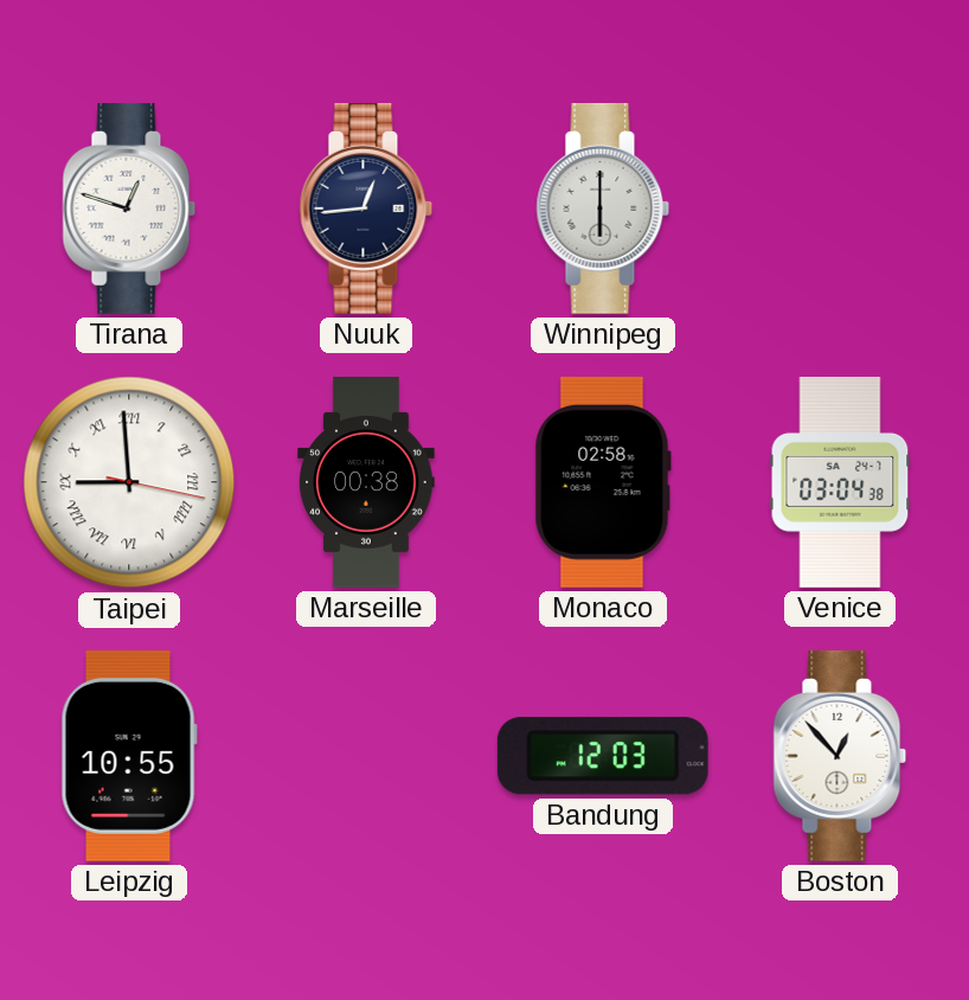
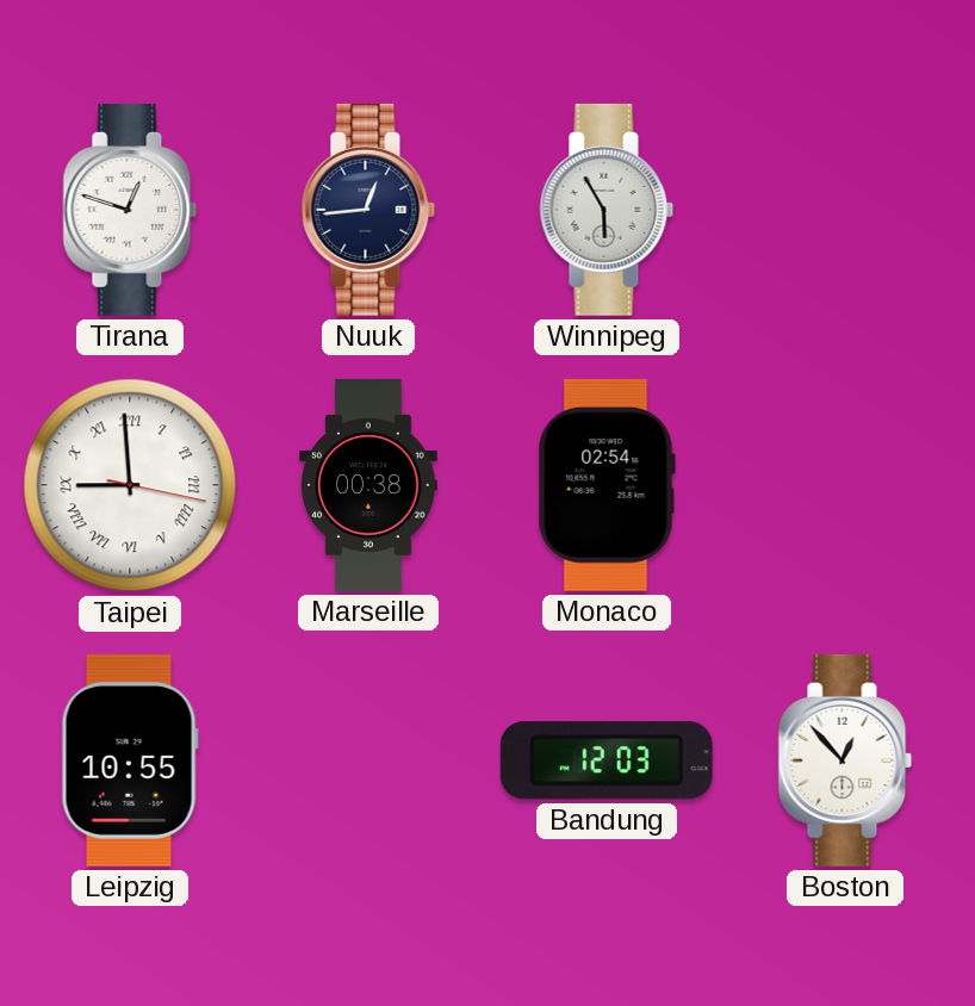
Winnipeg: 6:00 -> 5:55 (607, 210)
Monaco: 02:58 -> 02:54 (607, 485)
Venice: 03:04 -> none (840, 483)
